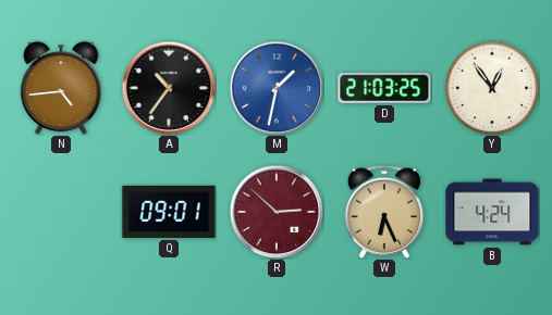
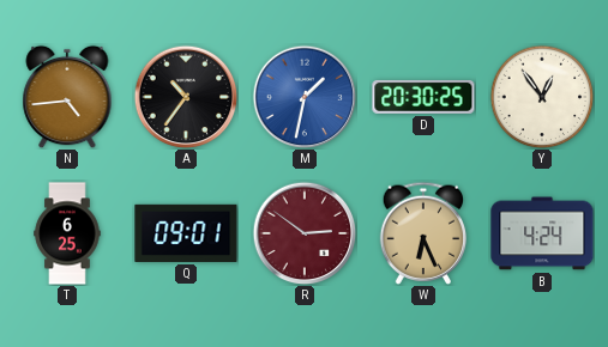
D: 21:03 -> 20:30 (423, 97)
T: none -> 6:25 (67, 233)
R: 2:52 -> 2:51 (305, 233)
